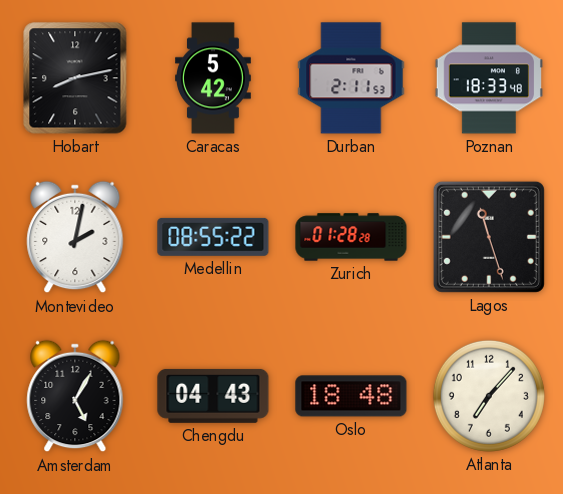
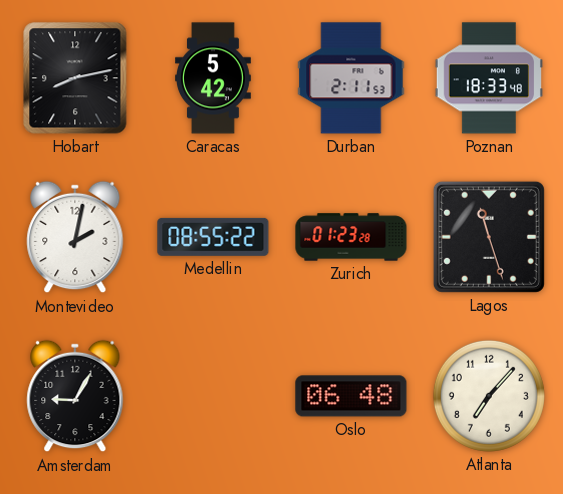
Zurich: 01:28 -> 01:23 (351, 237)
Amsterdam: 5:05 -> 9:05 (75, 396)
Chengdu: 04:43 -> none (213, 396)
Oslo: 18:48 -> 06:48 (351, 396)
